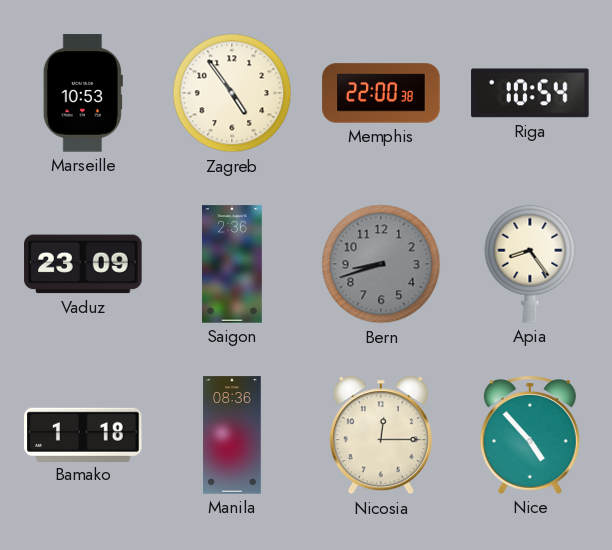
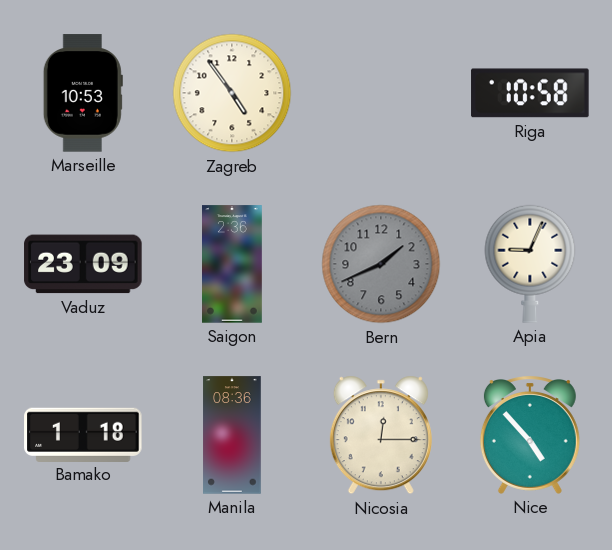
Memphis: 22:00 -> none (381, 93)
Riga: 10:54 -> 10:58 (530, 93)
Bern: 8:42 -> 1:41 (381, 264)
Apia: 8:24 -> 9:04 (530, 264)
